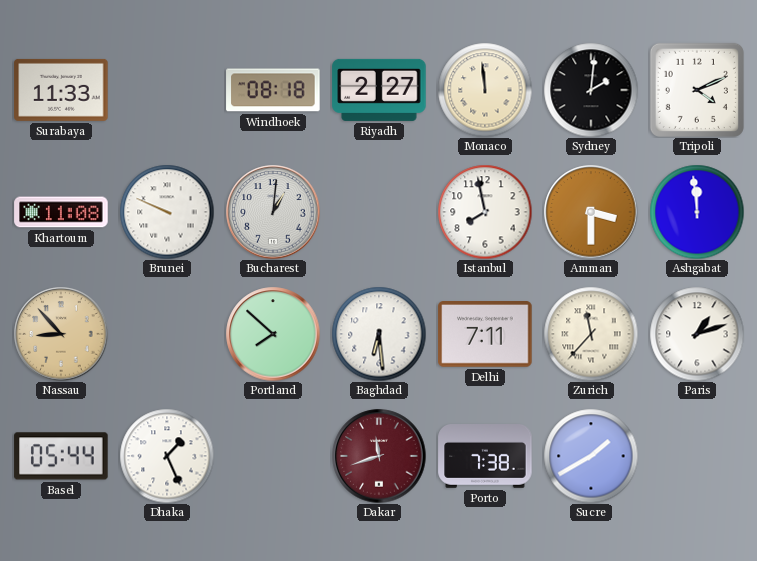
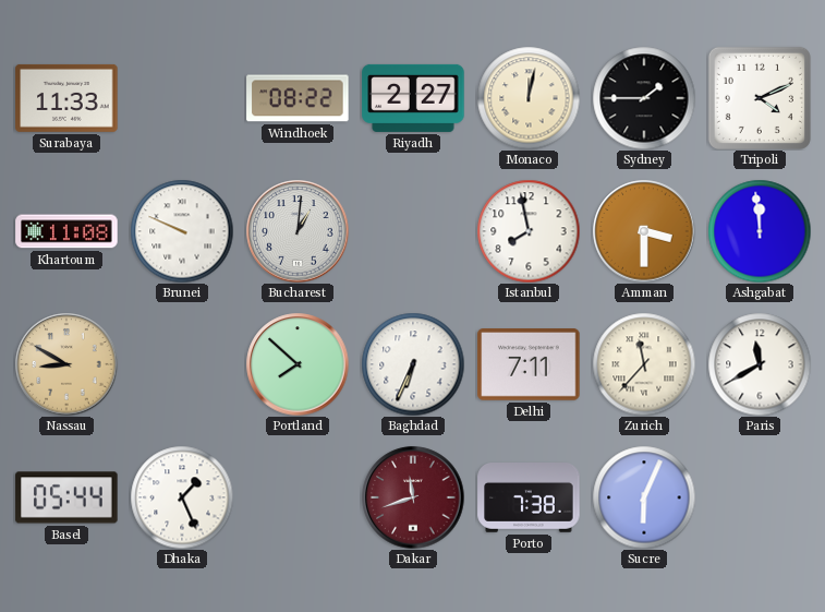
Windhoek: 08:18 -> 08:22 (298, 98)
Monaco: 11:59 -> 12:02 (529, 98)
Sydney: 2:01 -> 1:45 (644, 98)
Nassau: 8:53 -> 8:50 (66, 364)
Baghdad: 6:29 -> 6:34 (413, 364)
Paris: 1:12 -> 11:40 (760, 364)
Sucre: 1:40 -> 6:04 (644, 497)
